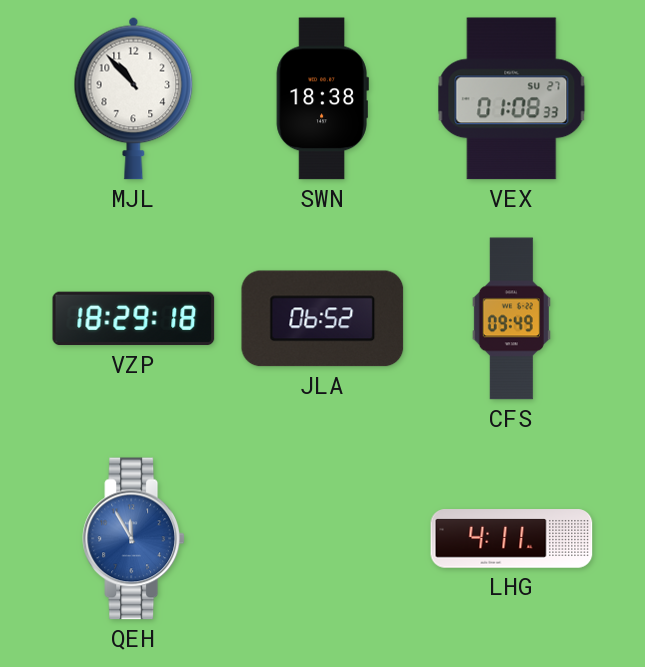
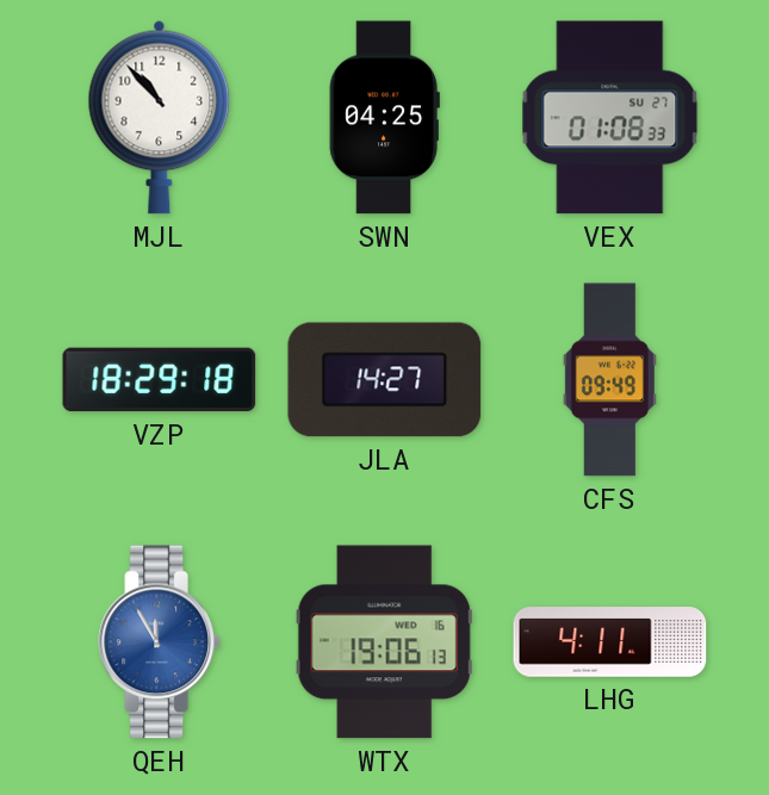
SWN: 18:38 -> 04:25 (384, 118)
JLA: 06:52 -> 14:27 (385, 380)
WTX: none -> 19:06 (384, 642)
